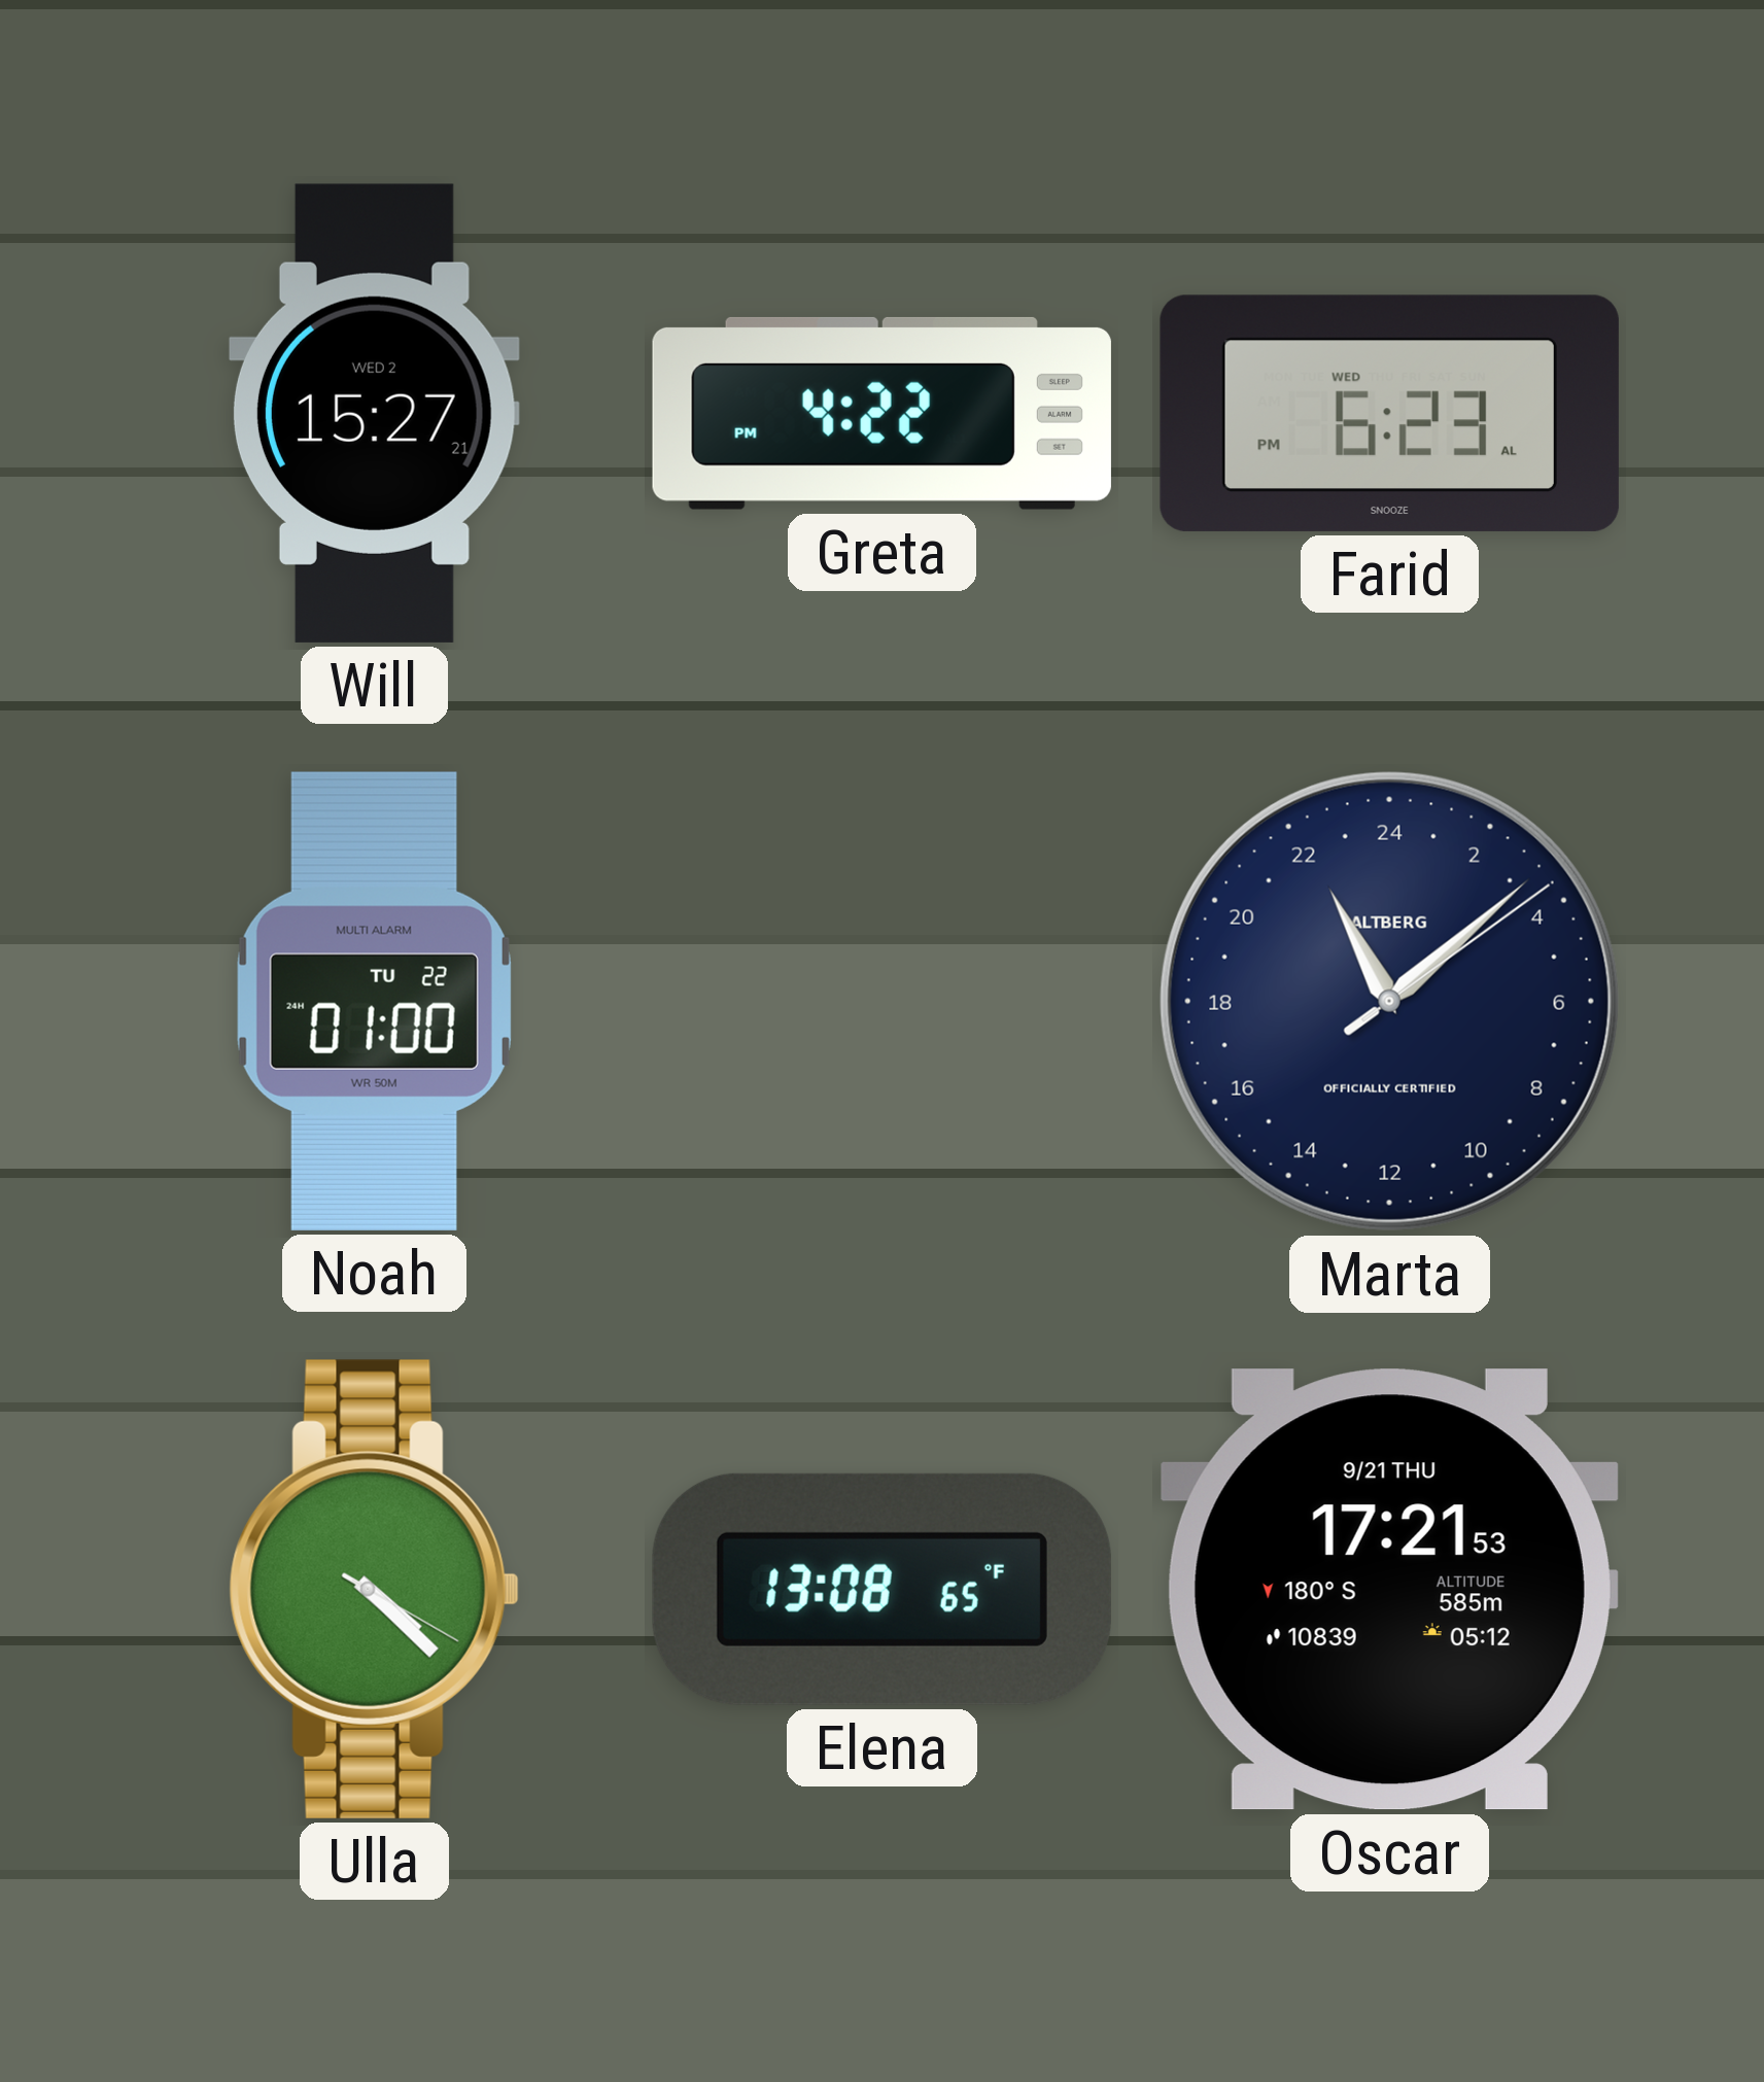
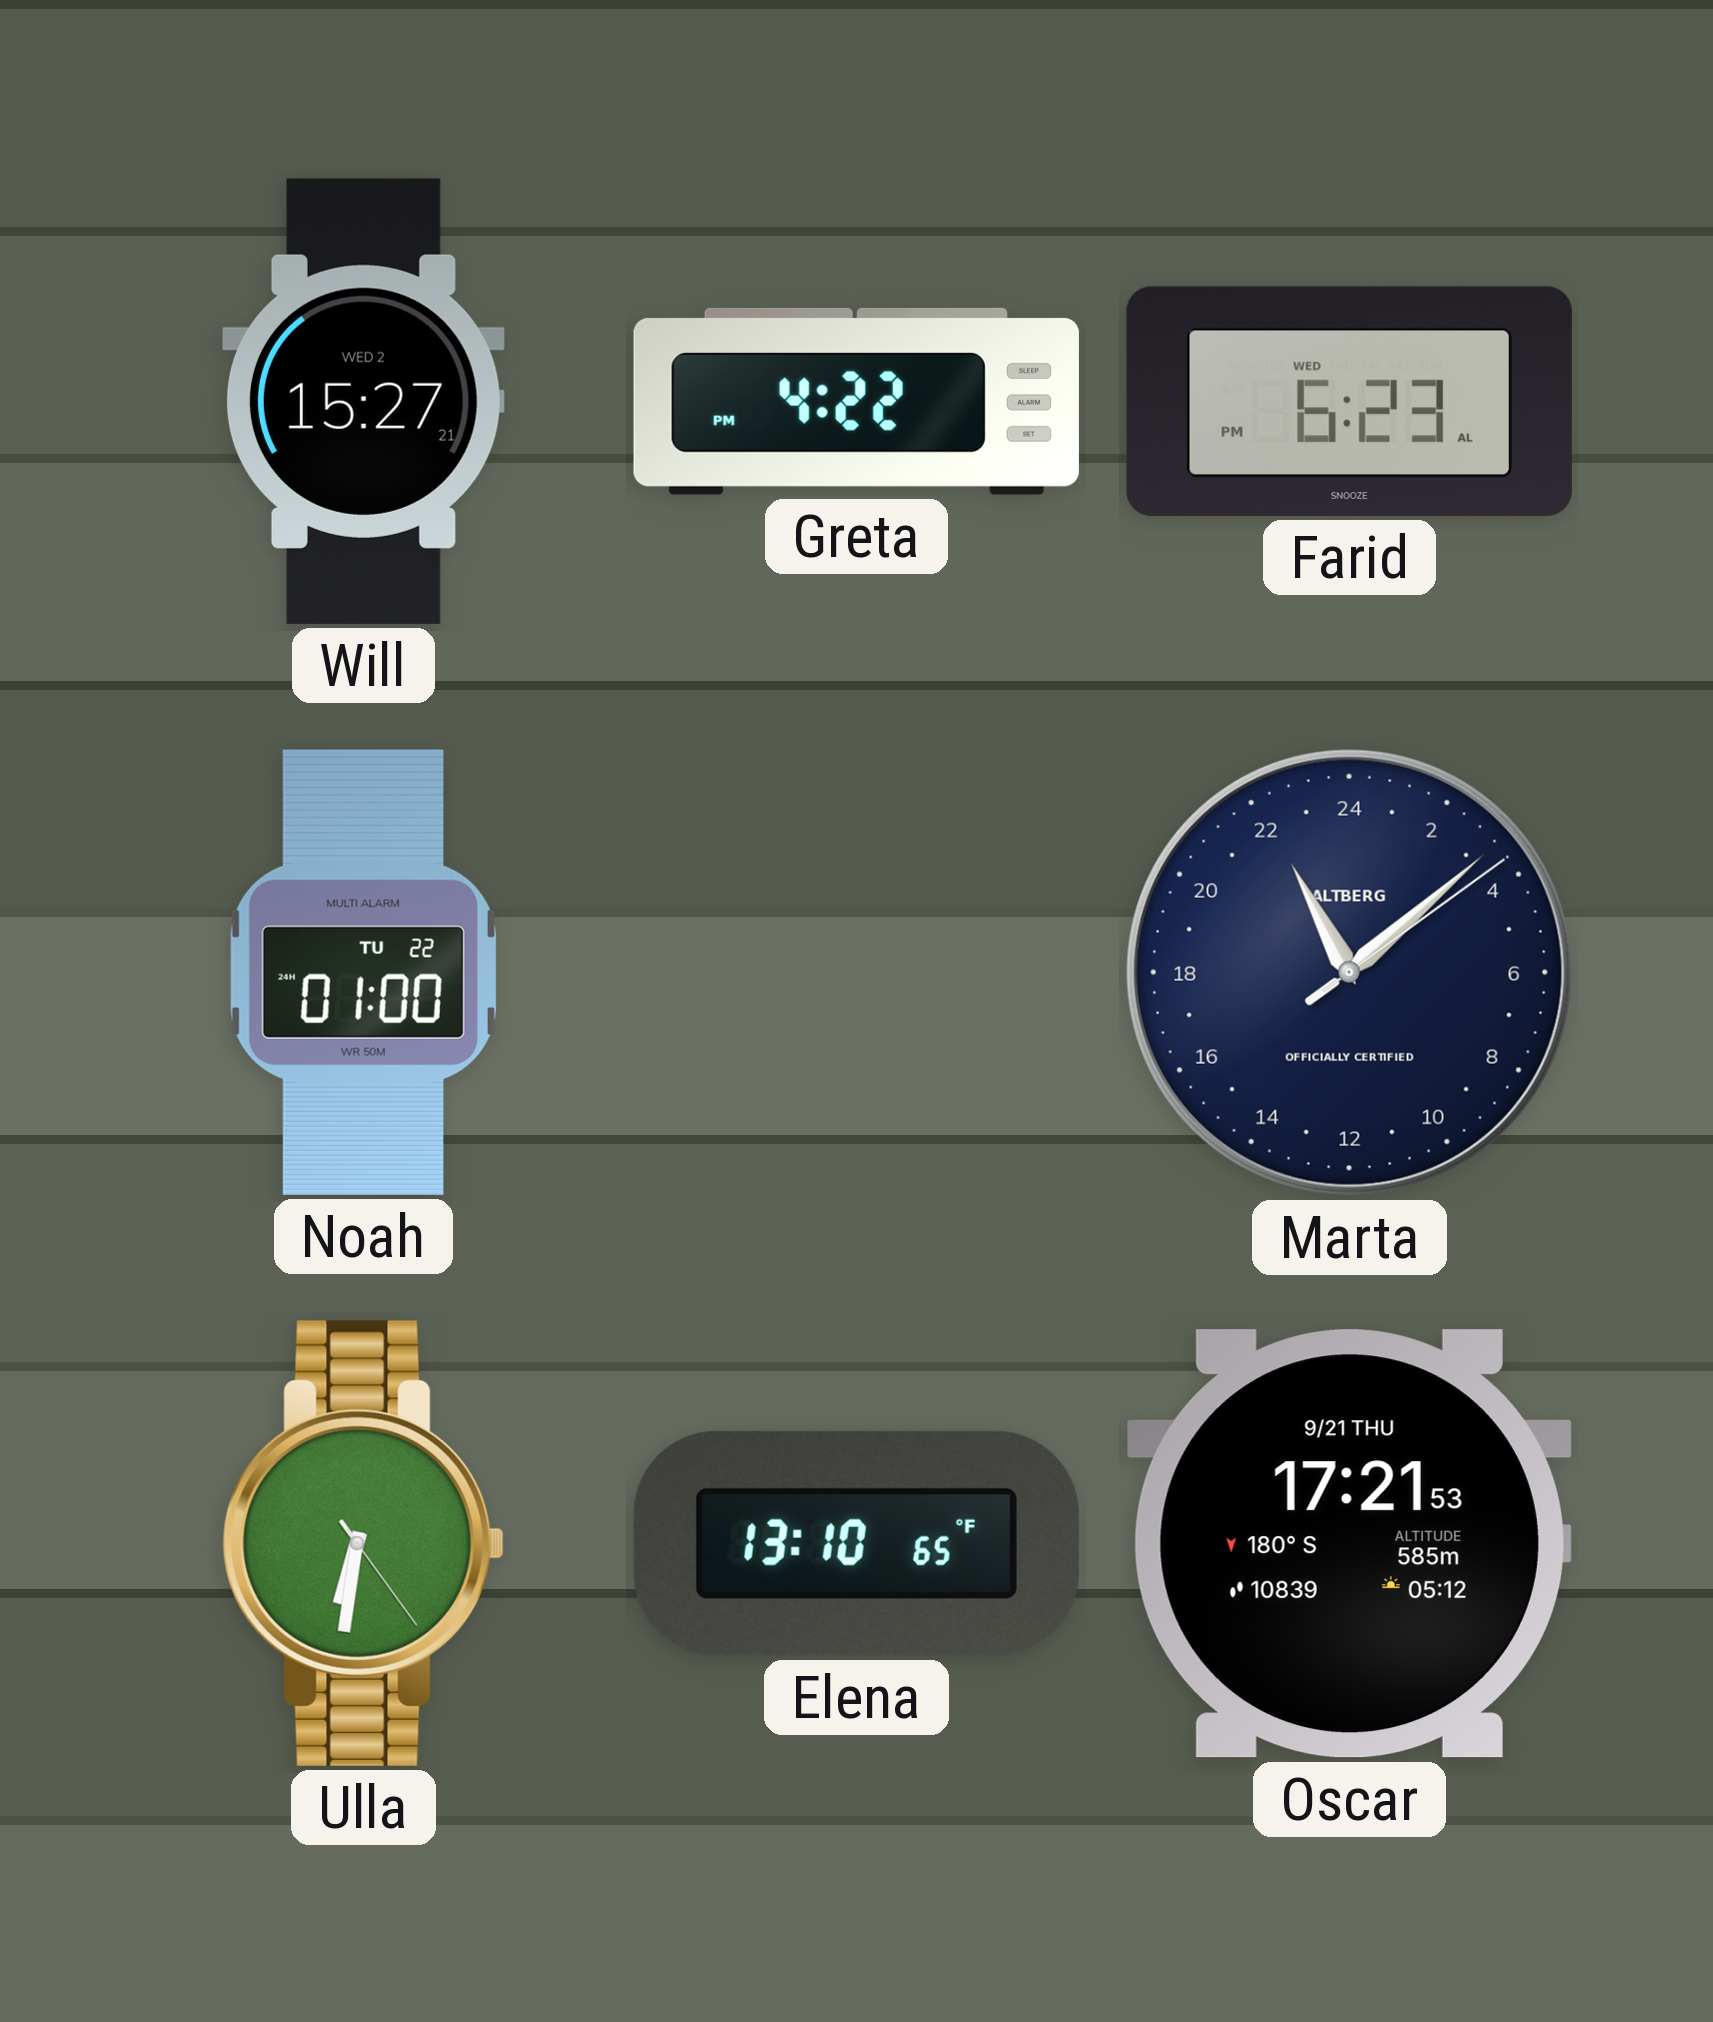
Ulla: 4:22 -> 6:31 (363, 1543)
Elena: 13:08 -> 13:10 (856, 1543)
